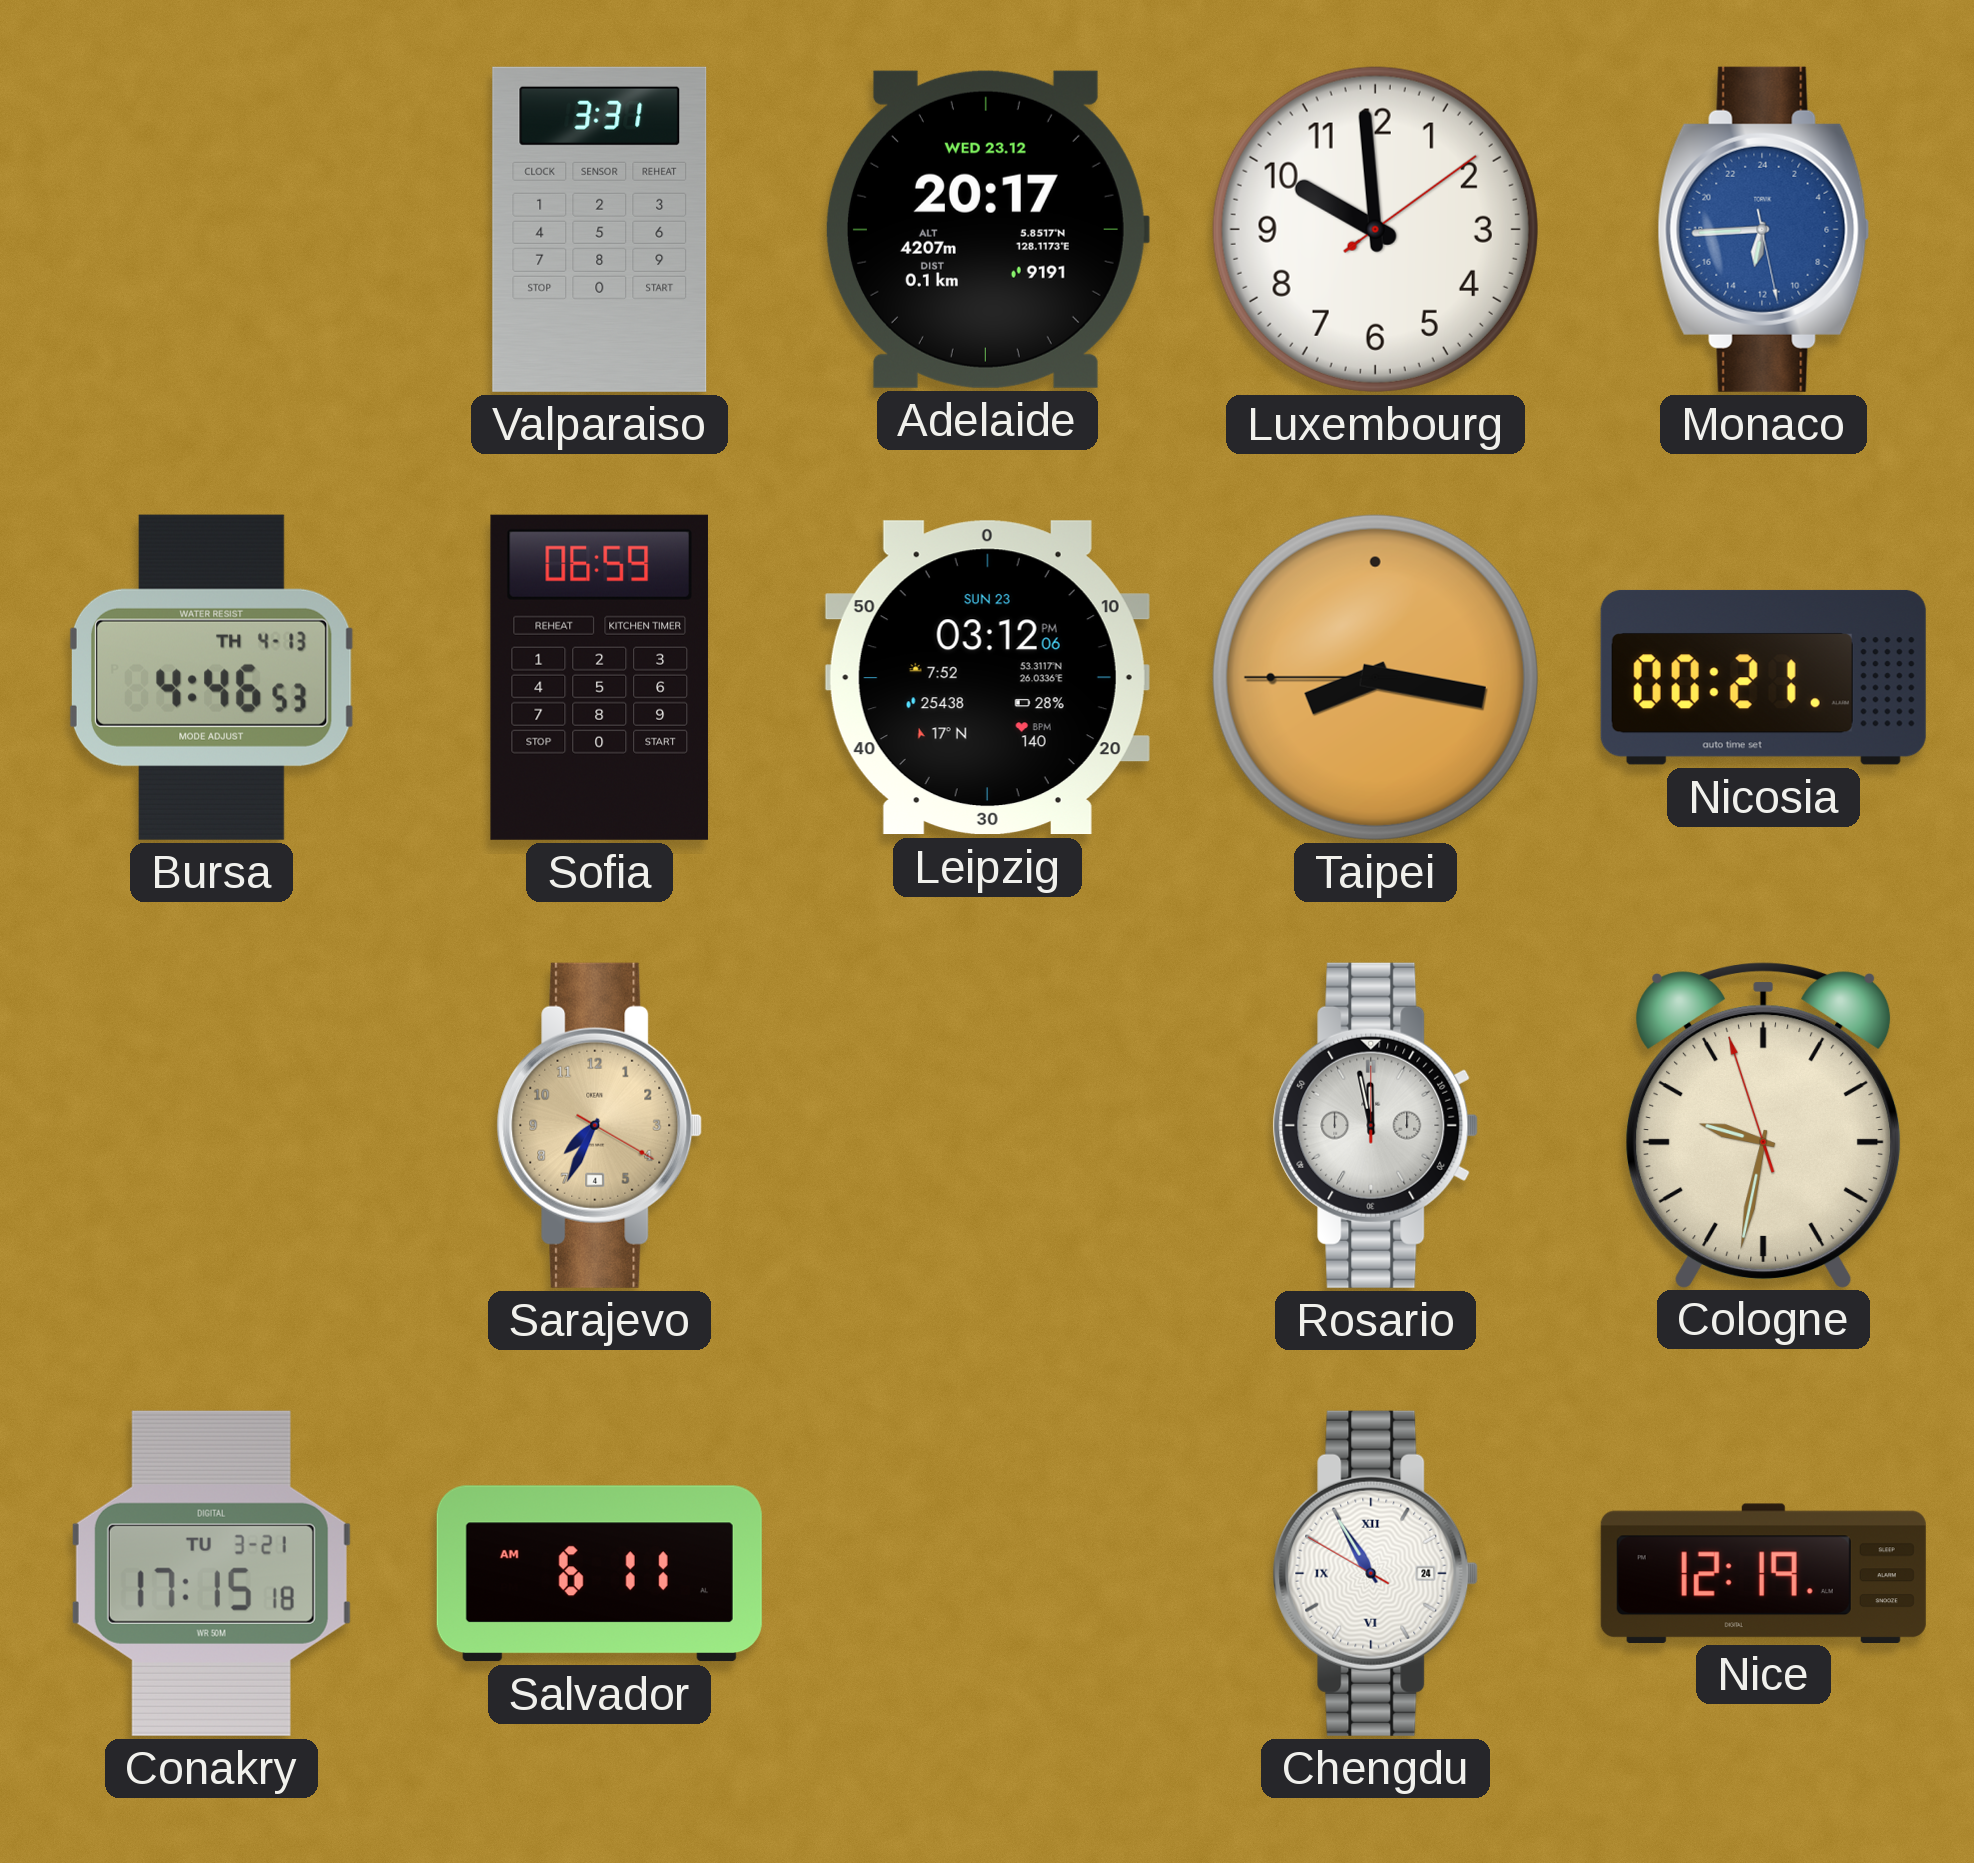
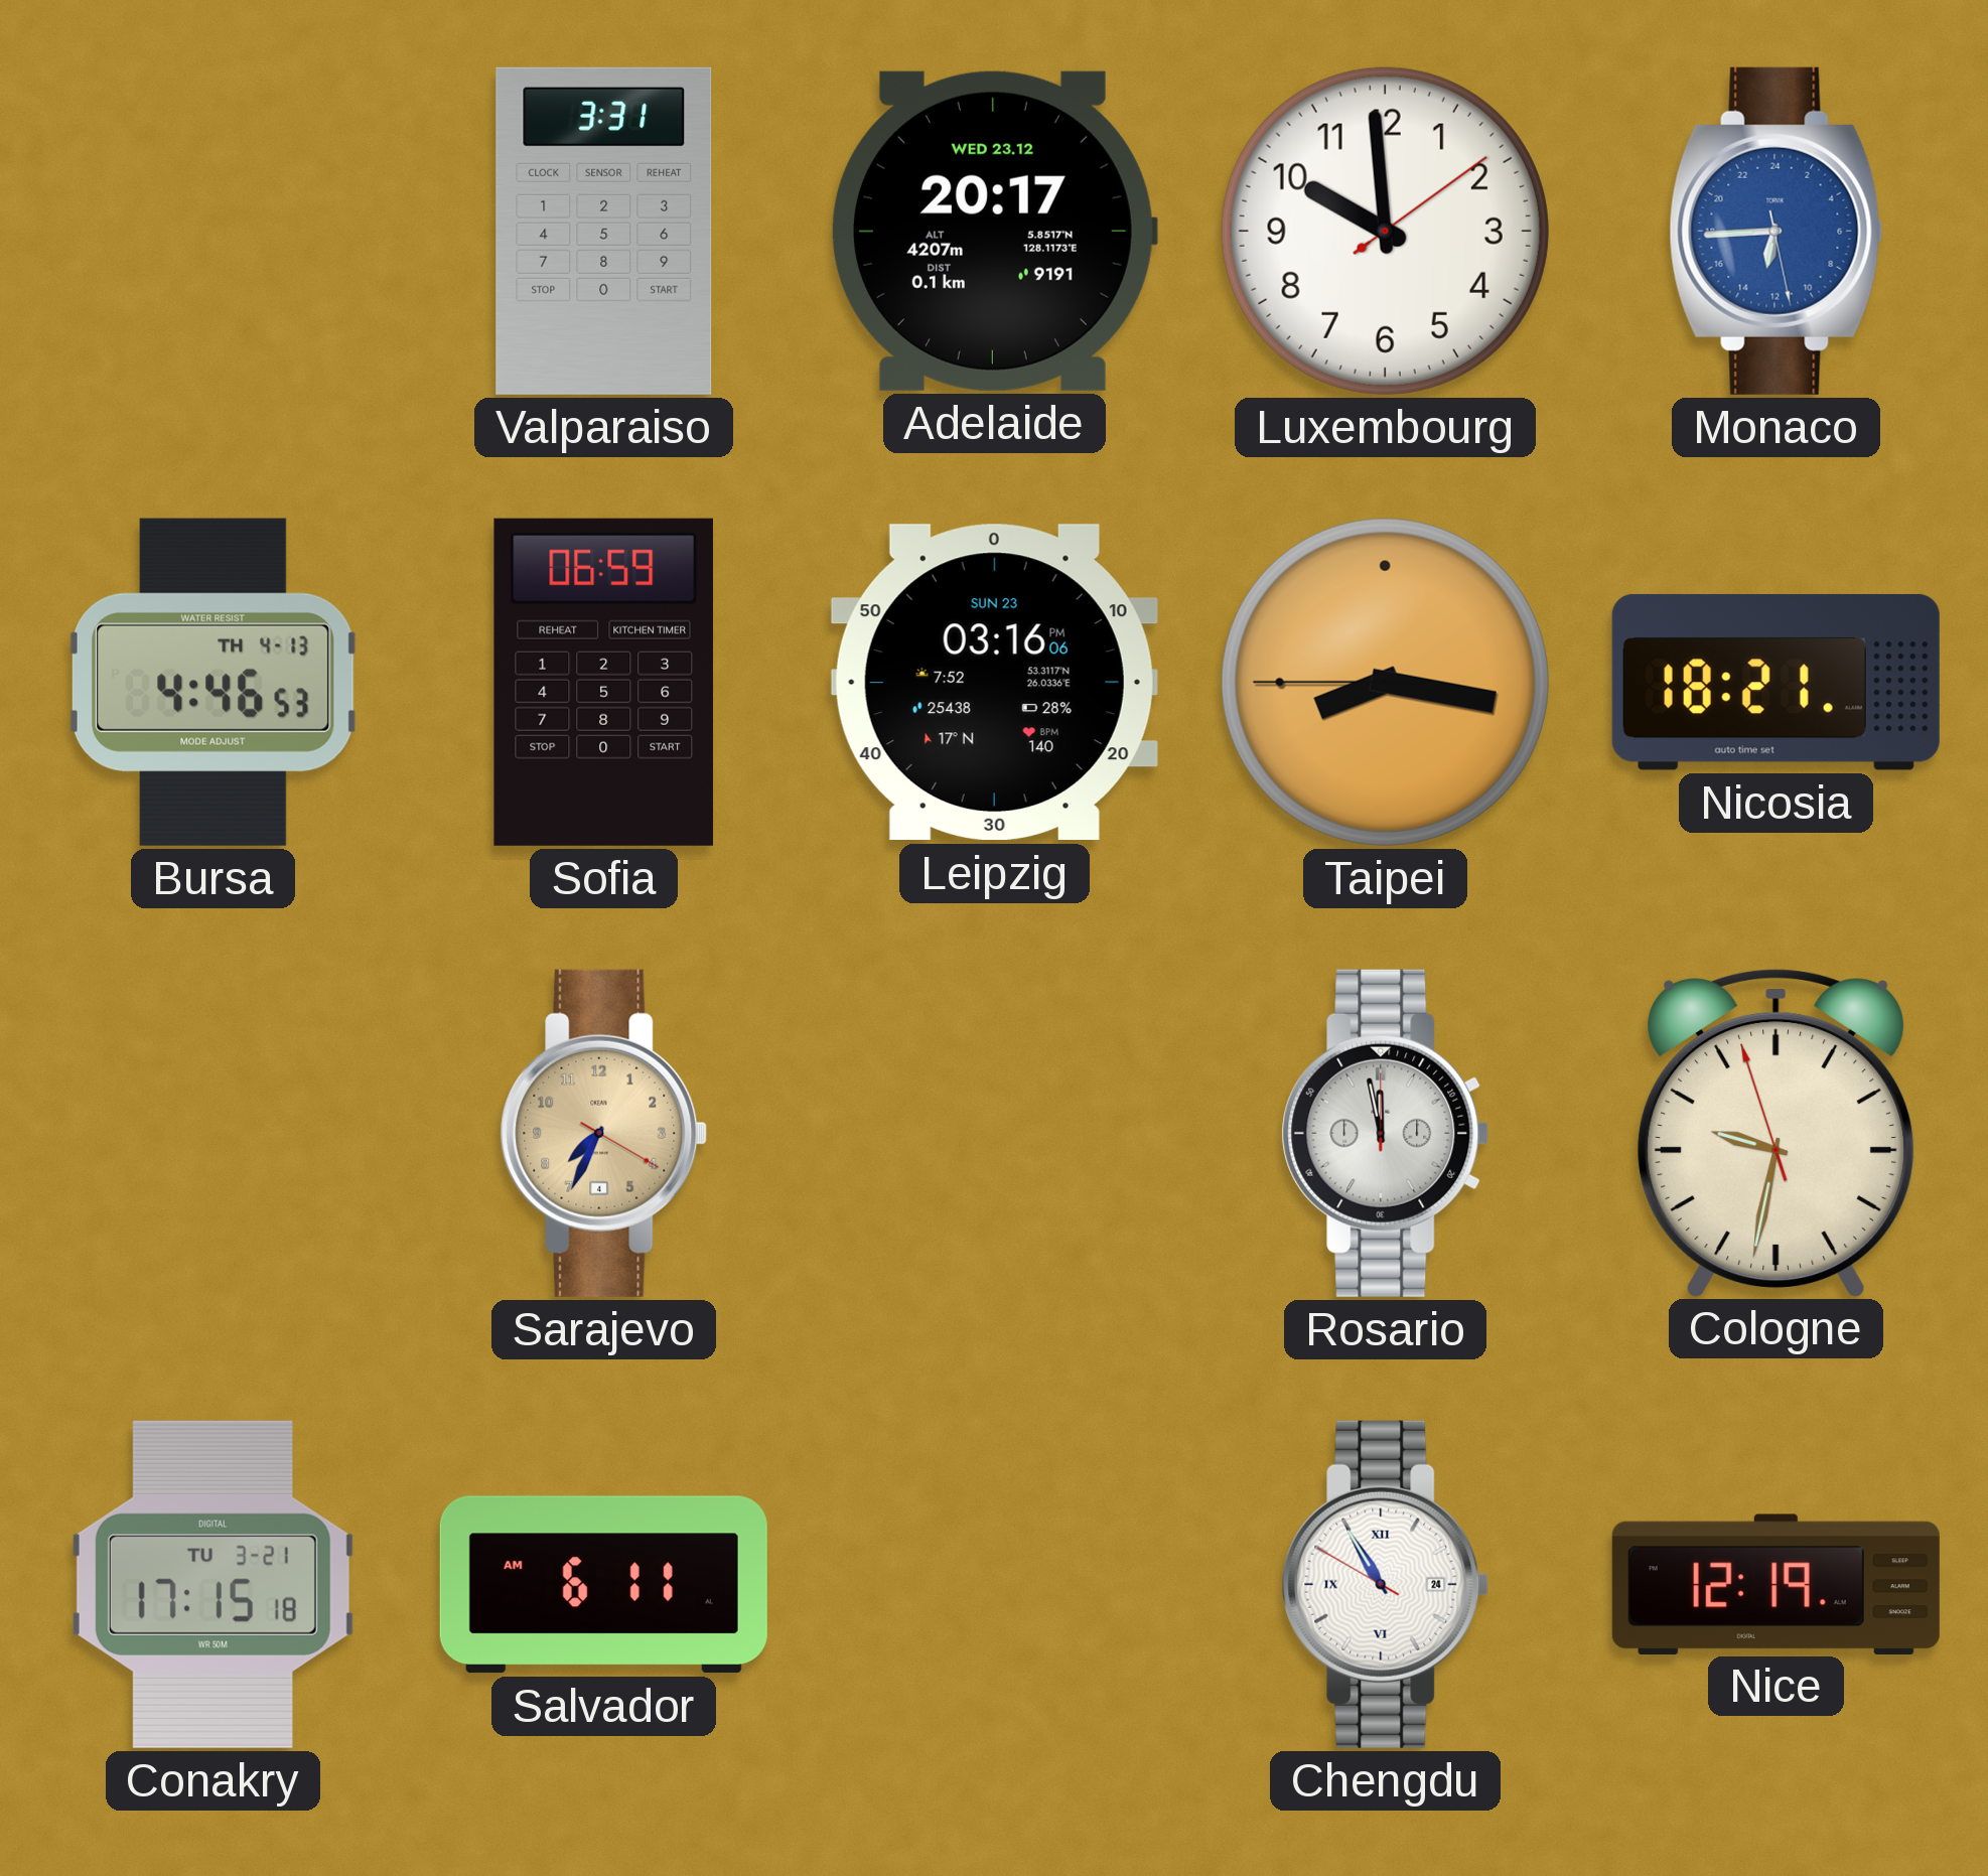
Leipzig: 03:12 -> 03:16 (994, 683)
Nicosia: 00:21 -> 18:21 (1776, 682)
